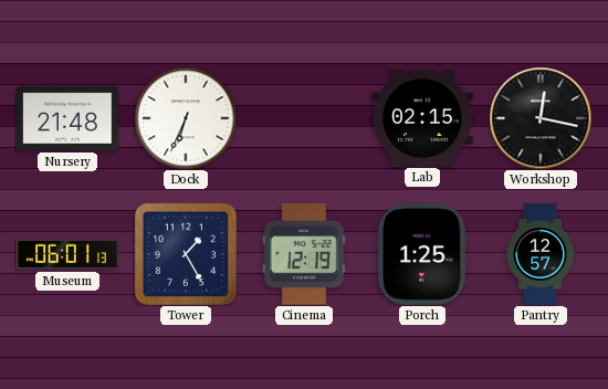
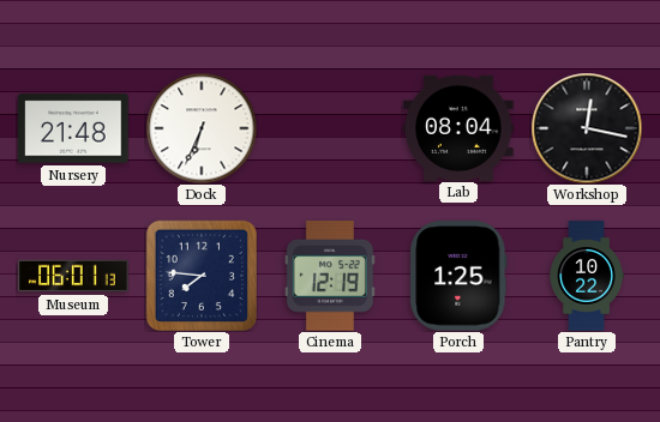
Lab: 02:15 -> 08:04 (458, 127)
Tower: 1:25 -> 7:46 (200, 275)
Pantry: 12:57 -> 10:22 (587, 276)
